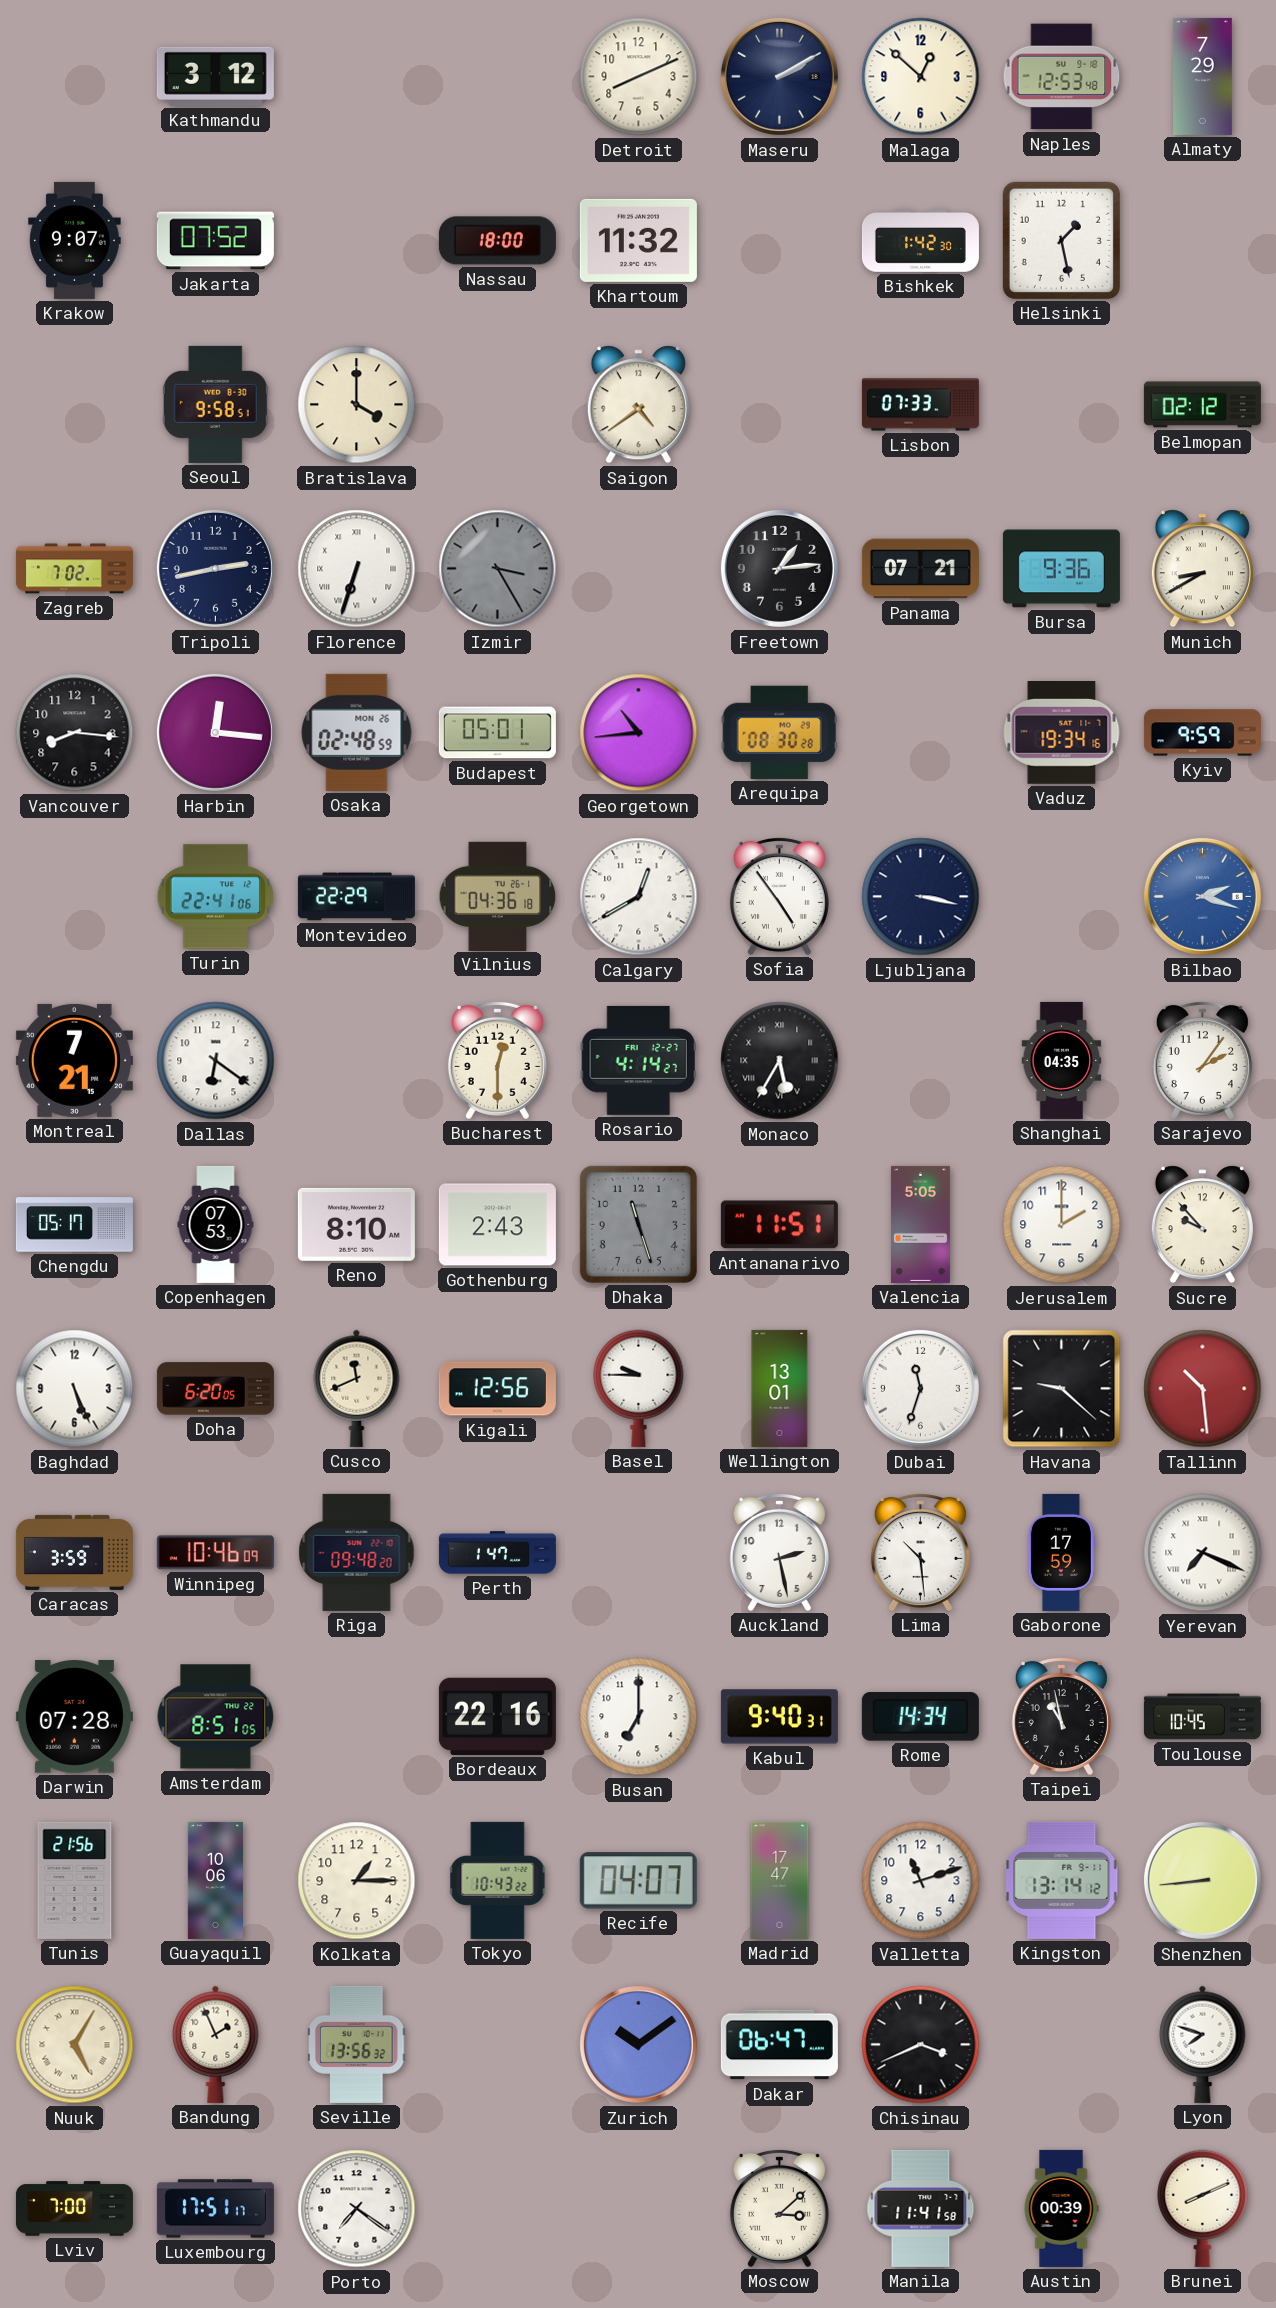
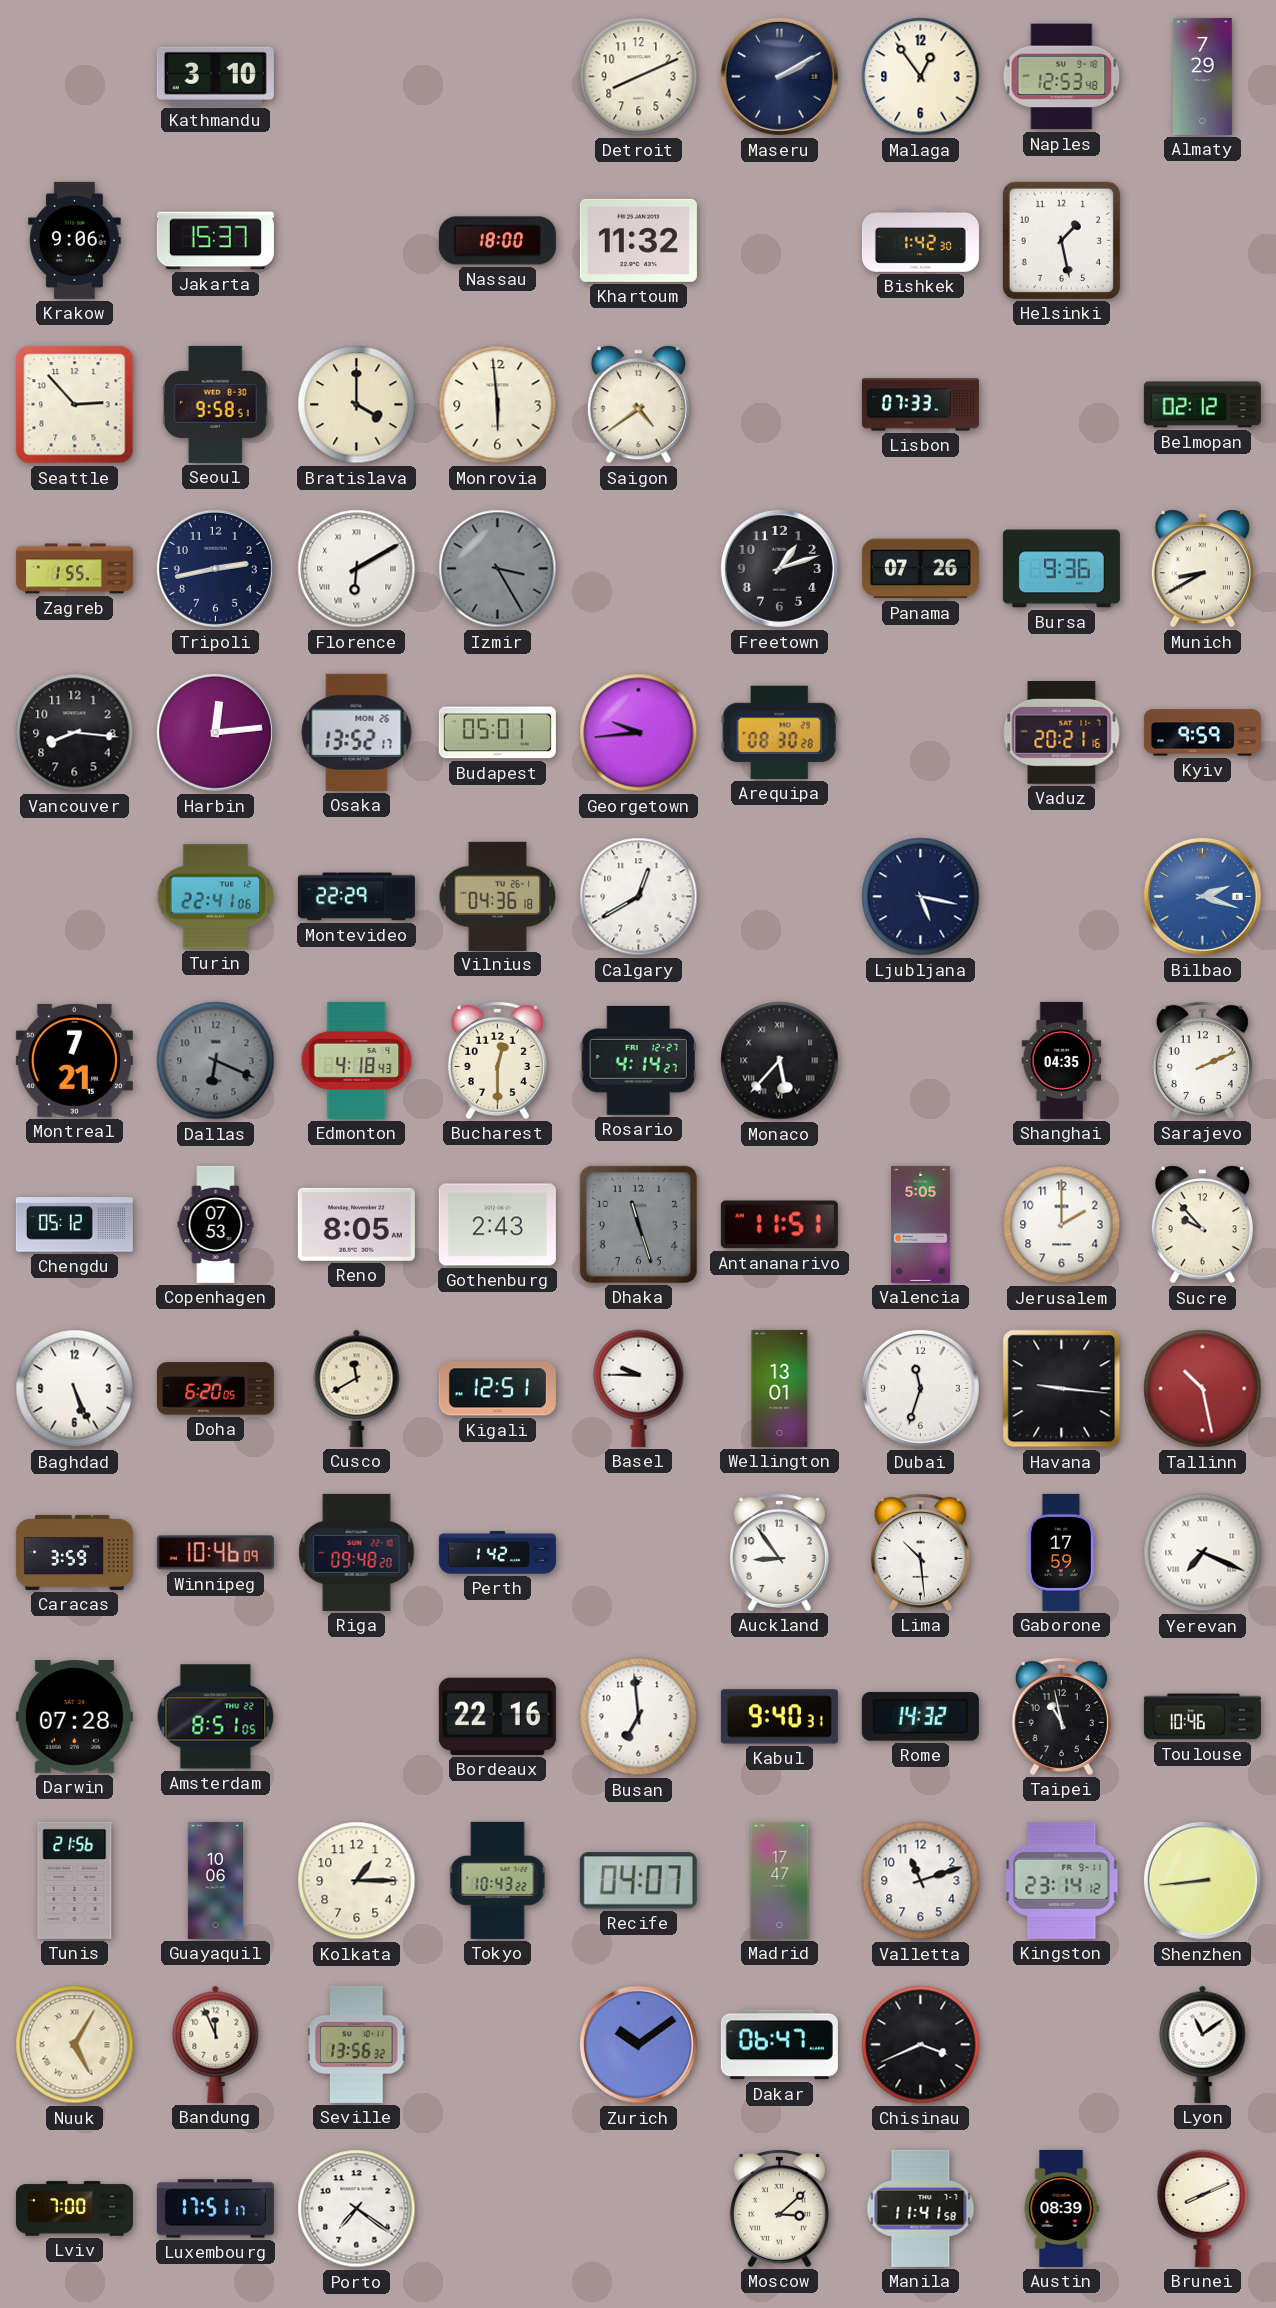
Kathmandu: 3:12 -> 3:10 (215, 76)
Malaga: 12:52 -> 12:54 (921, 77)
Krakow: 9:07 -> 9:06 (75, 240)
Jakarta: 07:52 -> 15:37 (215, 241)
Seattle: none -> 2:53 (75, 405)
Monrovia: none -> 5:59 (498, 405)
Zagreb: 7:02 -> 1:55 (74, 569)
Florence: 6:33 -> 6:10 (357, 569)
Freetown: 1:14 -> 1:12 (779, 568)
Panama: 07:21 -> 07:26 (920, 569)
Harbin: 12:16 -> 12:14 (215, 732)
Osaka: 02:48 -> 13:52 (357, 732)
Georgetown: 10:44 -> 9:44 (639, 733)
Vaduz: 19:34 -> 20:21 (1062, 733)
Sofia: 4:54 -> none (779, 896)
Ljubljana: 3:17 -> 5:17 (921, 897)
Dallas: 6:21 -> 6:19 (216, 1061)
Dallas dial: white -> grey (216, 1061)
Edmonton: none -> 4:18 (357, 1060)
Monaco: 5:35 -> 5:37 (780, 1061)
Sarajevo: 2:06 -> 2:11 (1202, 1060)
Chengdu: 05:17 -> 05:12 (74, 1225)
Reno: 8:10 -> 8:05 (356, 1224)
Cusco: 11:41 -> 11:40 (357, 1388)
Kigali: 12:56 -> 12:51 (497, 1389)
Havana: 9:22 -> 9:16 (1062, 1389)
Tallinn: 10:29 -> 10:28 (1203, 1389)
Perth: 1:47 -> 1:42 (497, 1553)
Auckland: 2:28 -> 8:54 (779, 1552)
Busan: 7:00 -> 6:59 (639, 1717)
Rome: 14:34 -> 14:32 (920, 1717)
Toulouse: 10:45 -> 10:46 (1202, 1717)
Kingston: 13:14 -> 23:14 (1062, 1880)
Bandung: 1:56 -> 11:56 (216, 2044)
Lyon: 7:48 -> 11:09 (1203, 2044)
Austin: 00:39 -> 08:39 (1061, 2208)
